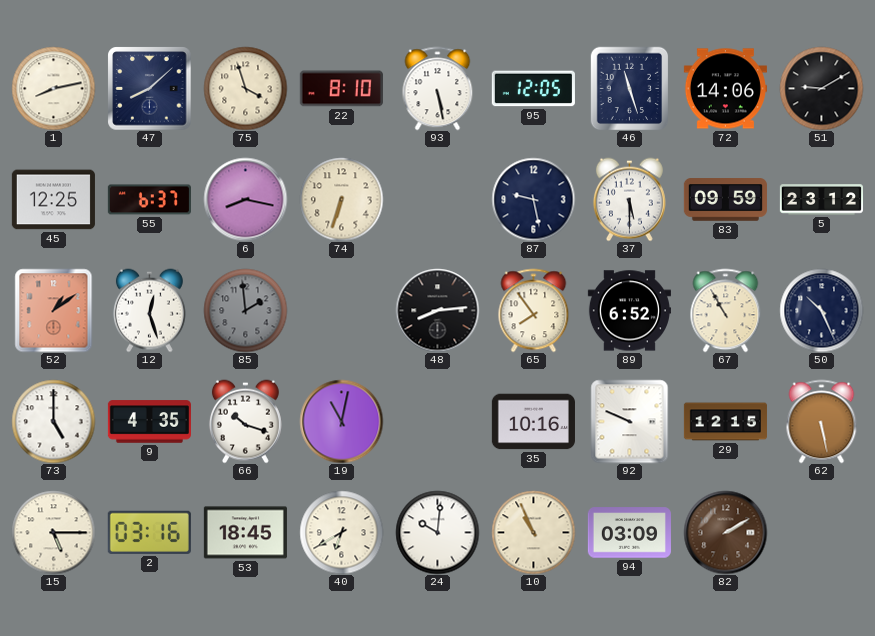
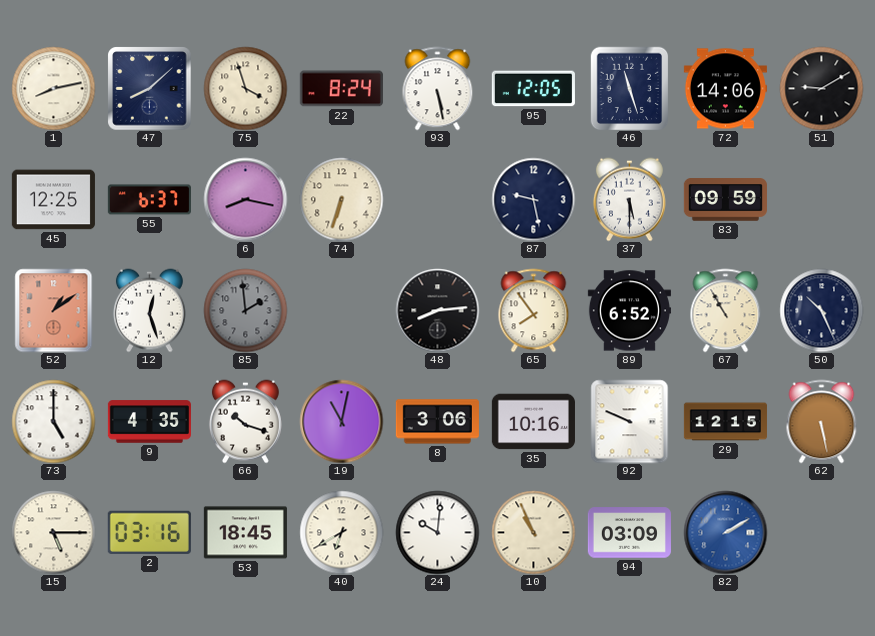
22: 8:10 -> 8:24 (341, 89)
5: 23:12 -> none (821, 200)
8: none -> 3:06 (437, 422)
82 dial: brown -> blue (725, 532)
